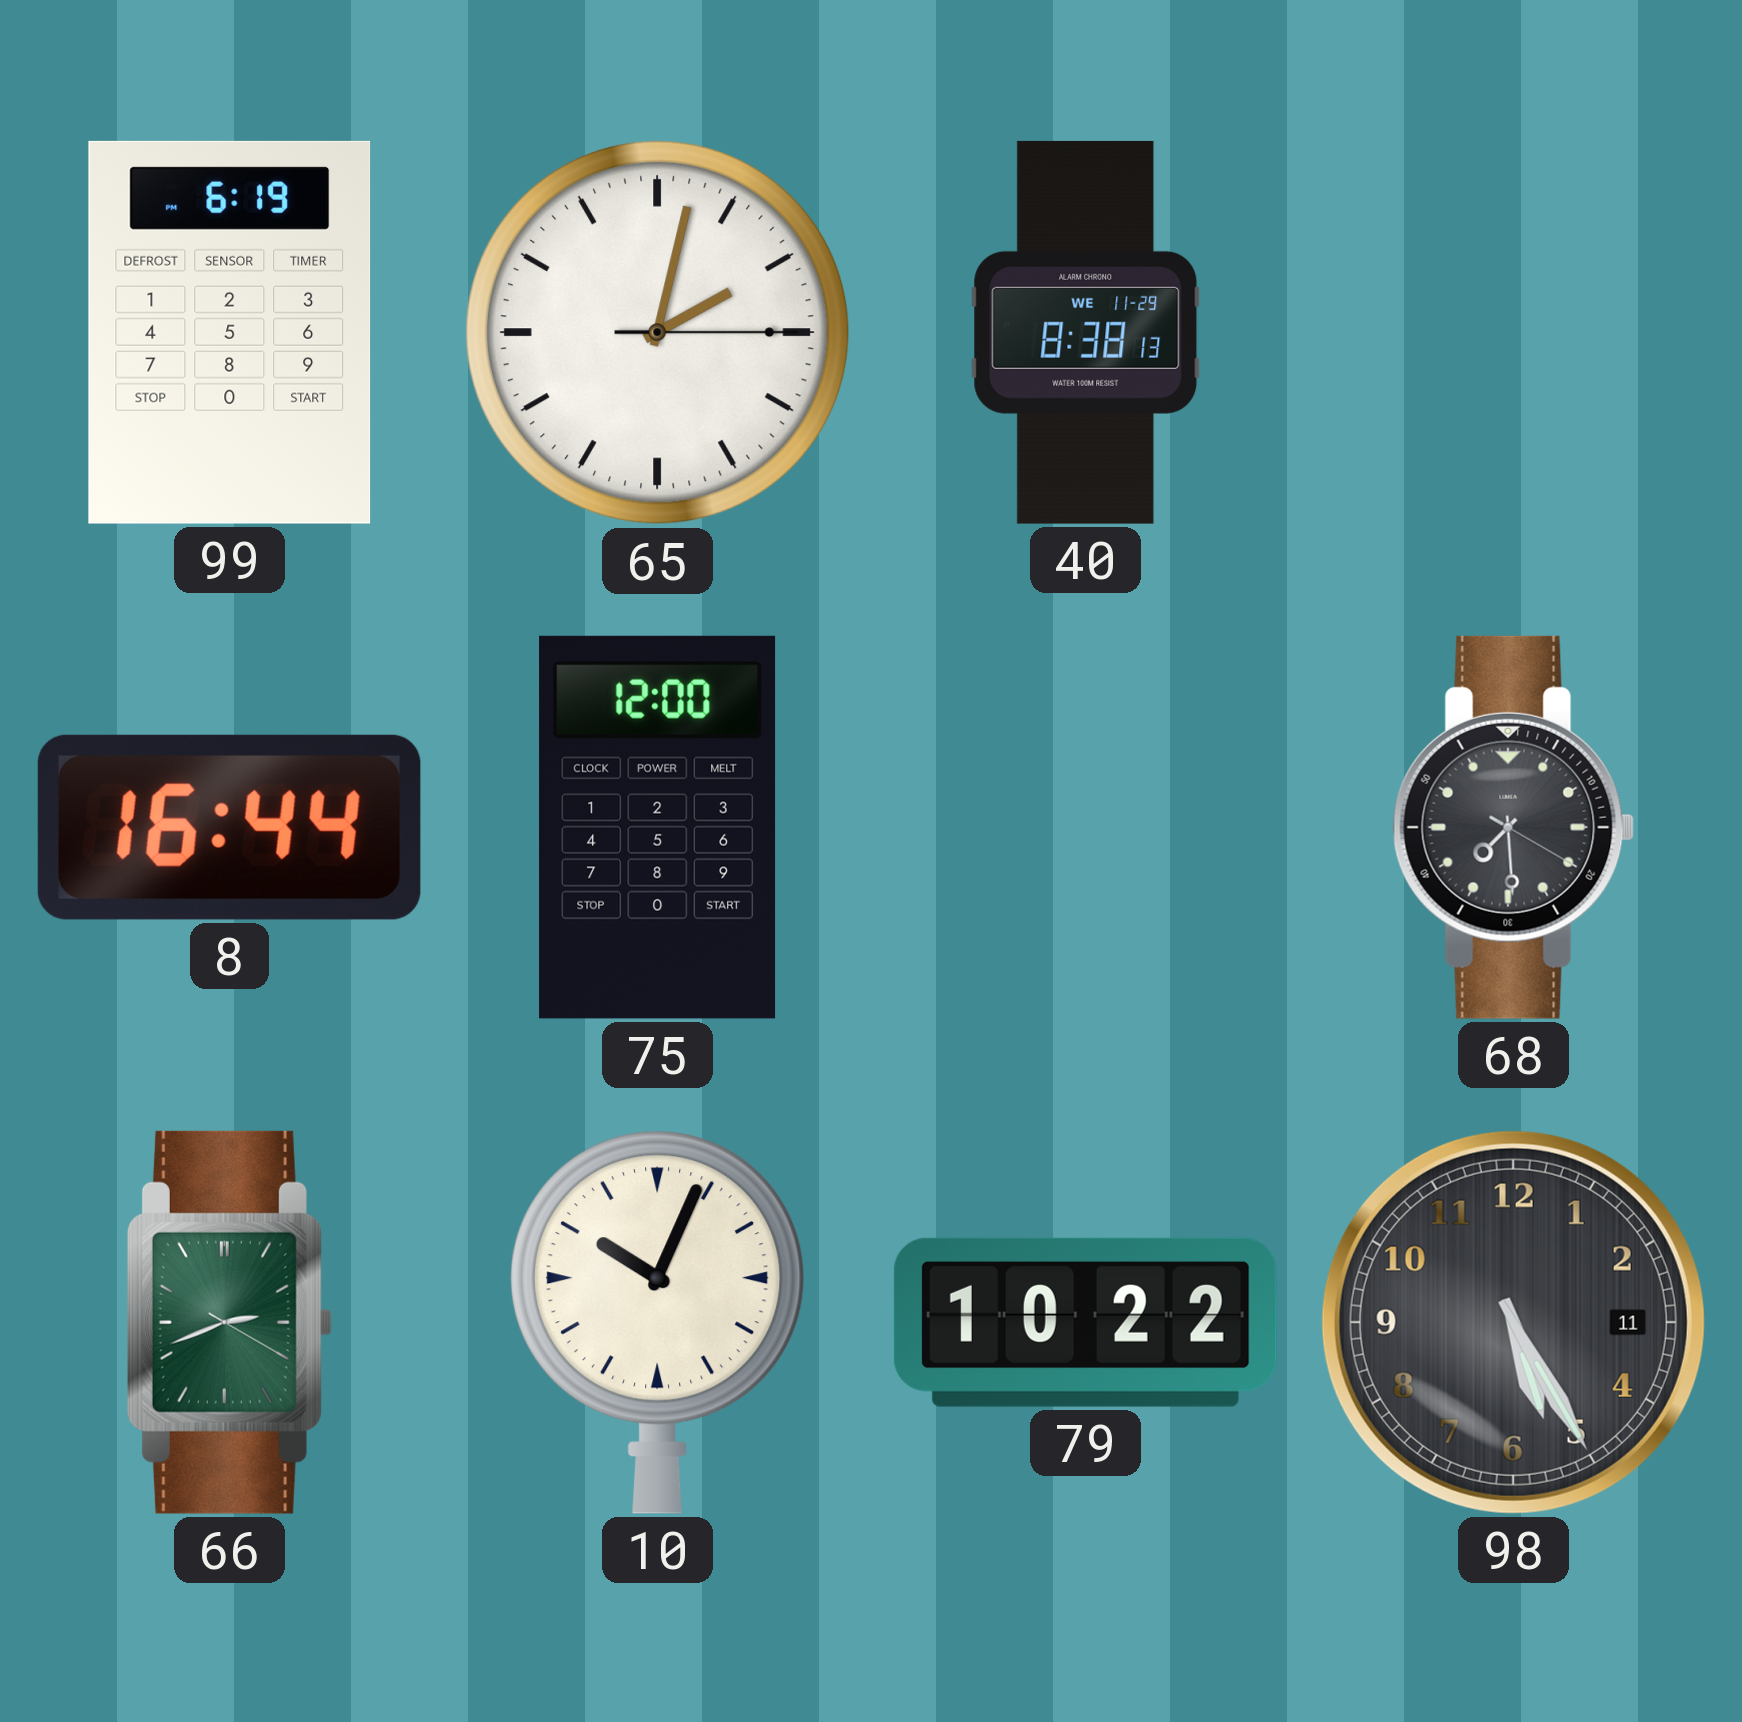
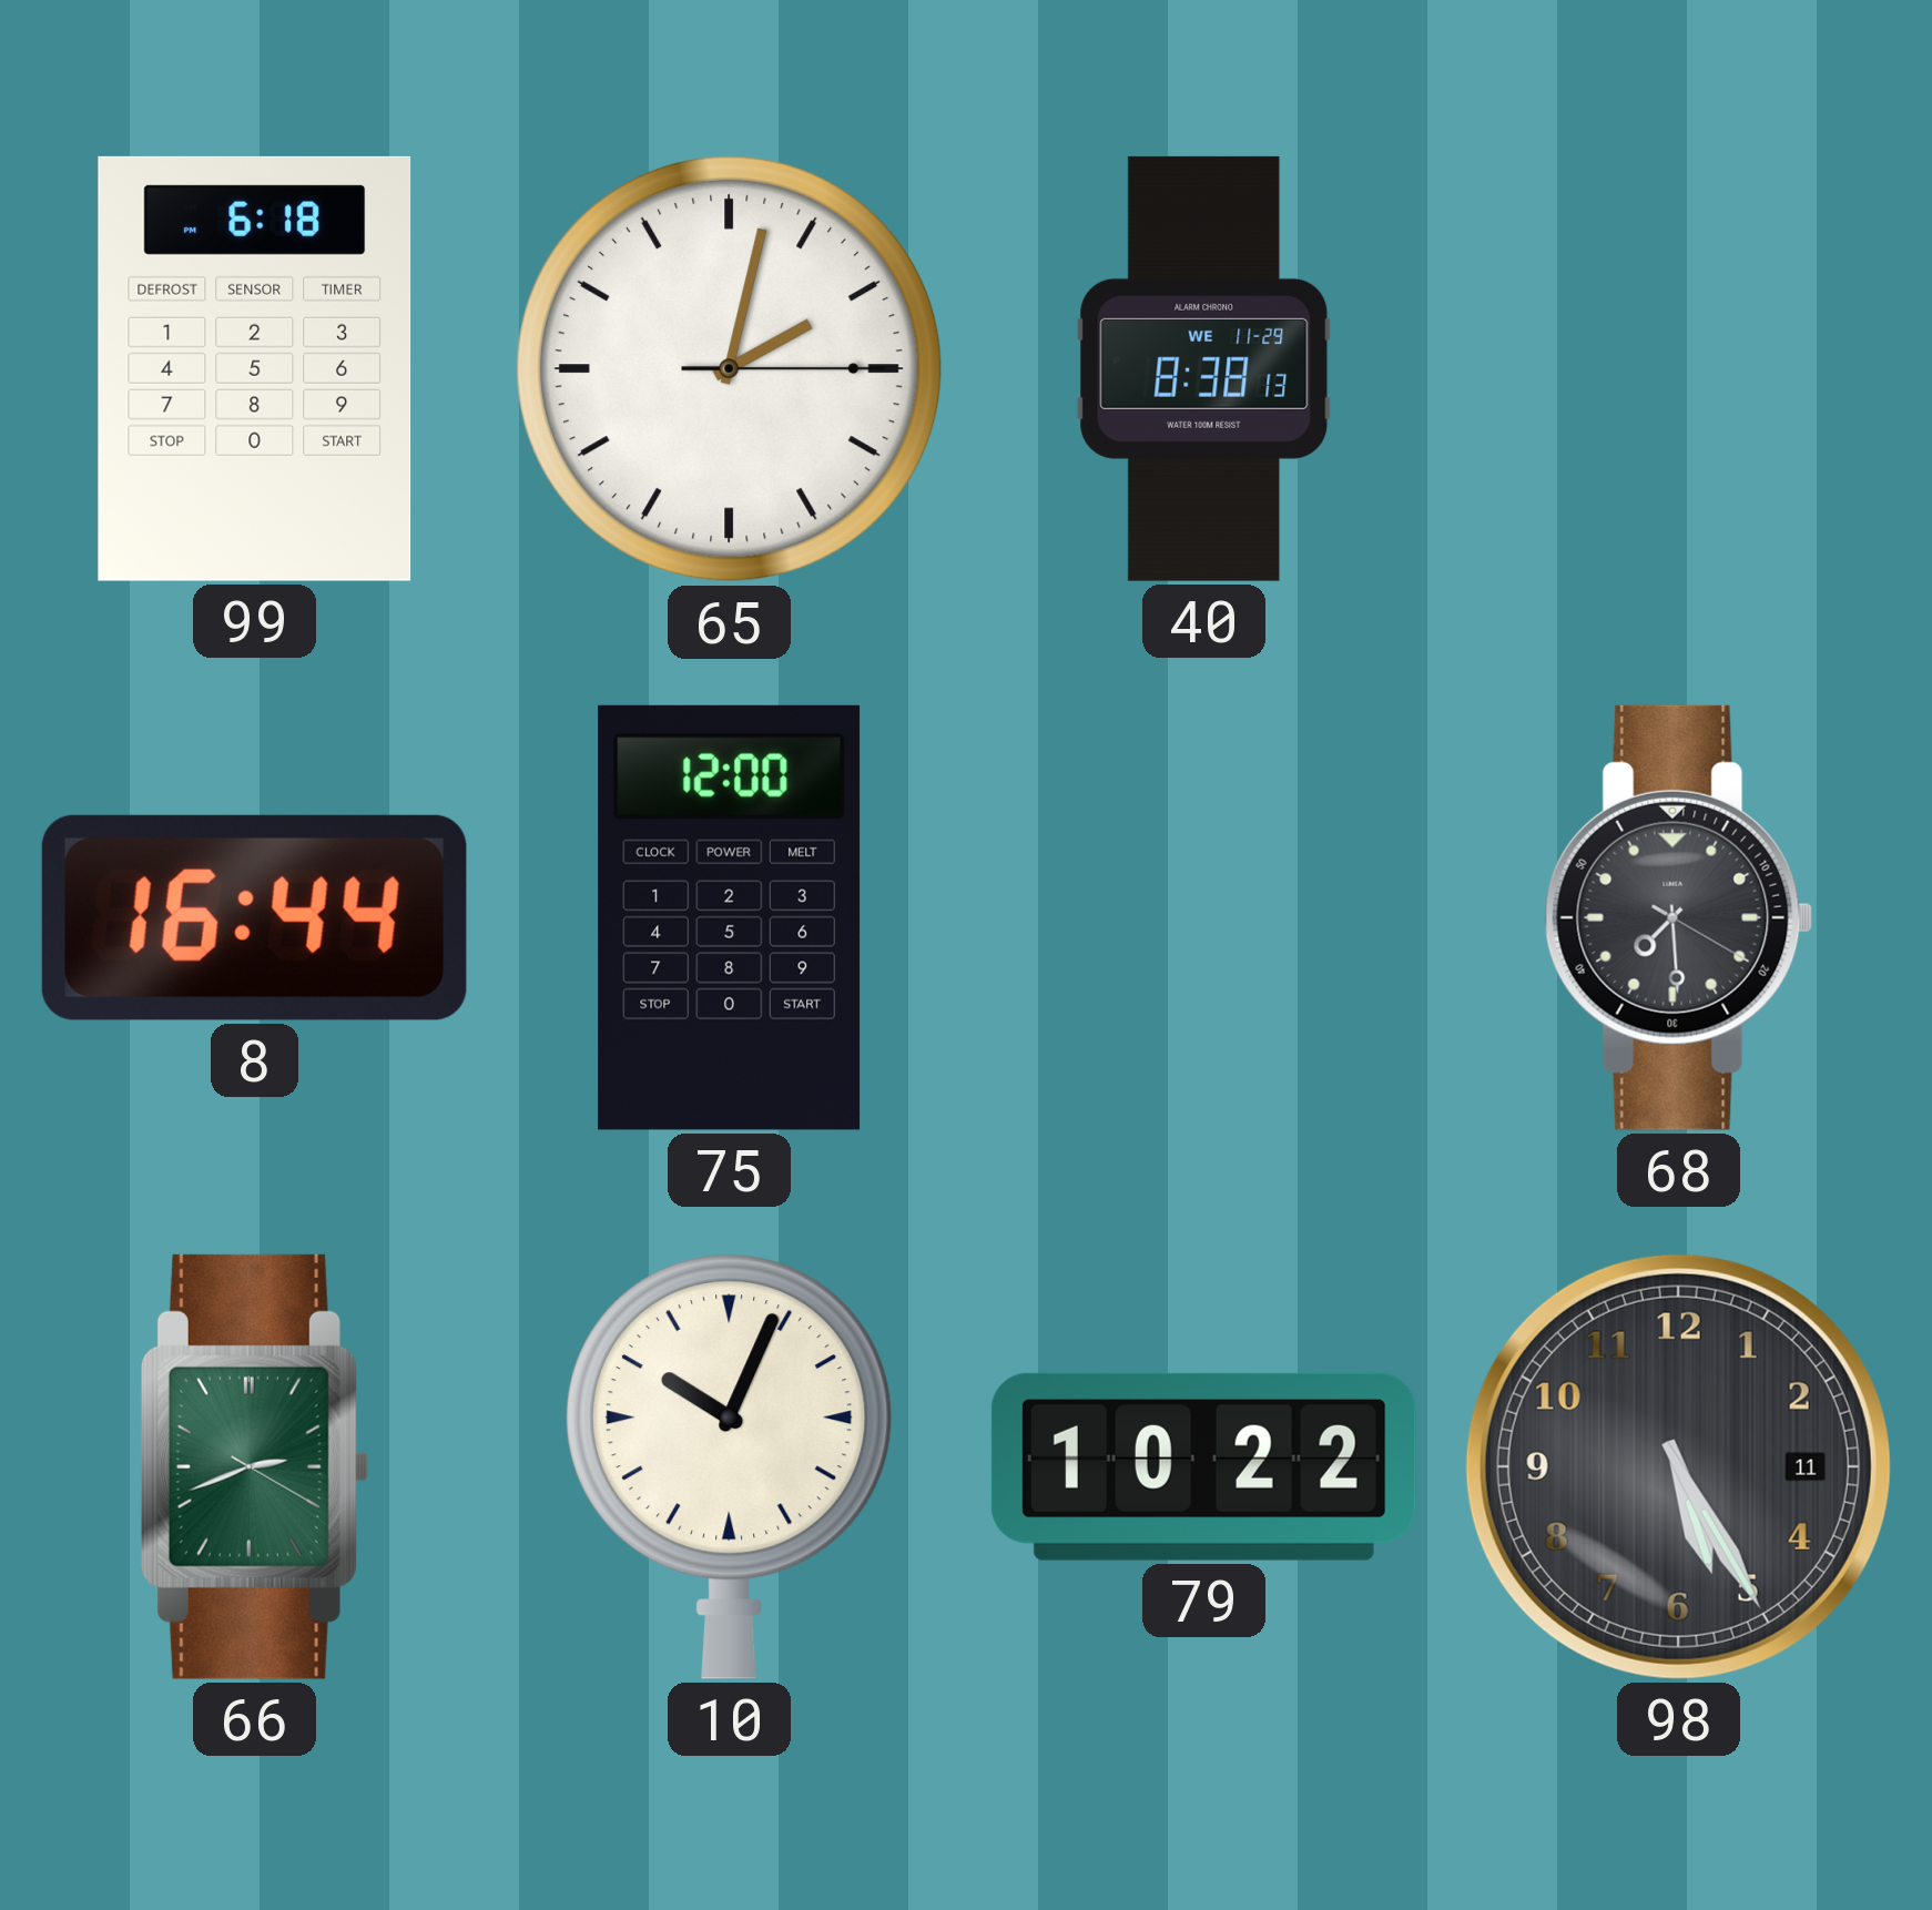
99: 6:19 -> 6:18 (255, 368)
